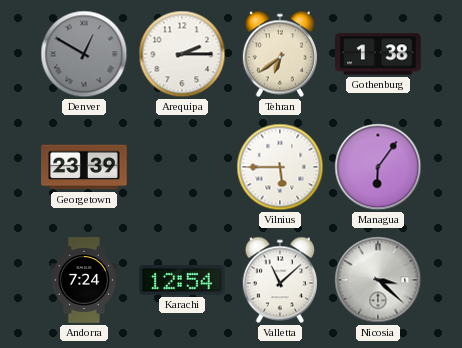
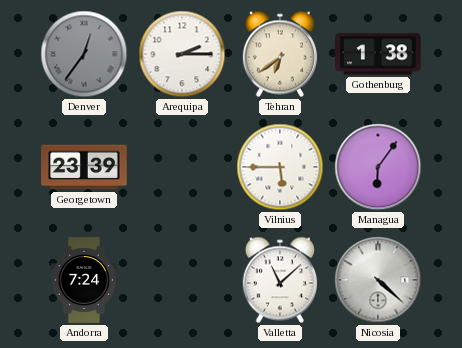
Denver: 12:50 -> 12:36 (84, 54)
Karachi: 12:54 -> none (182, 281)
Nicosia: 3:22 -> 4:22 (378, 280)
